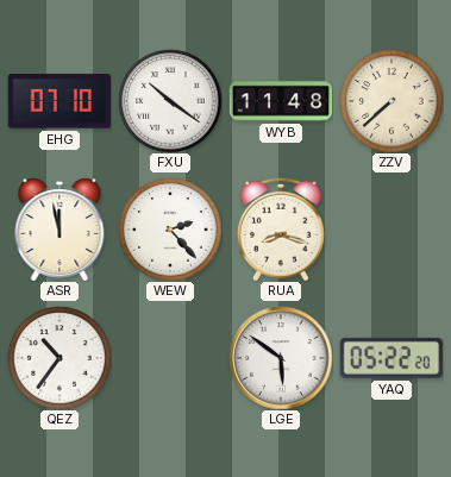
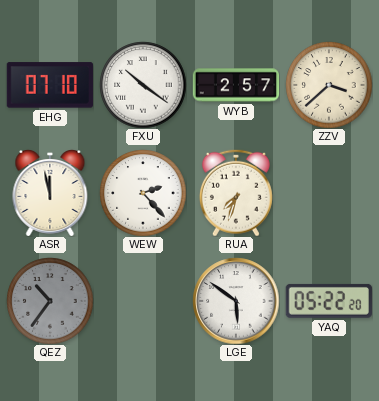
WYB: 11:48 -> 2:57 (236, 85)
ZZV: 7:38 -> 3:38 (329, 85)
RUA: 8:18 -> 7:33 (236, 193)
QEZ dial: white -> grey (50, 301)
